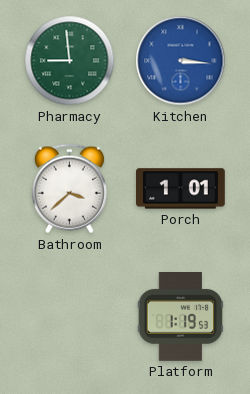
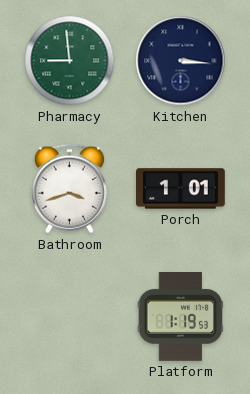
Kitchen dial: blue -> navy (181, 61)
Bathroom: 3:38 -> 3:42 (69, 189)
